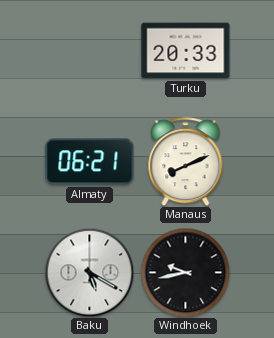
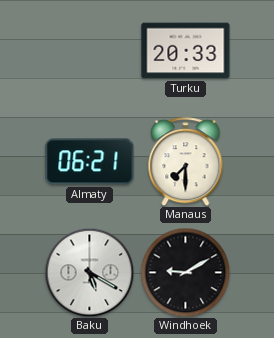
Manaus: 8:11 -> 7:30 (186, 162)
Windhoek: 9:43 -> 9:10 (185, 272)
